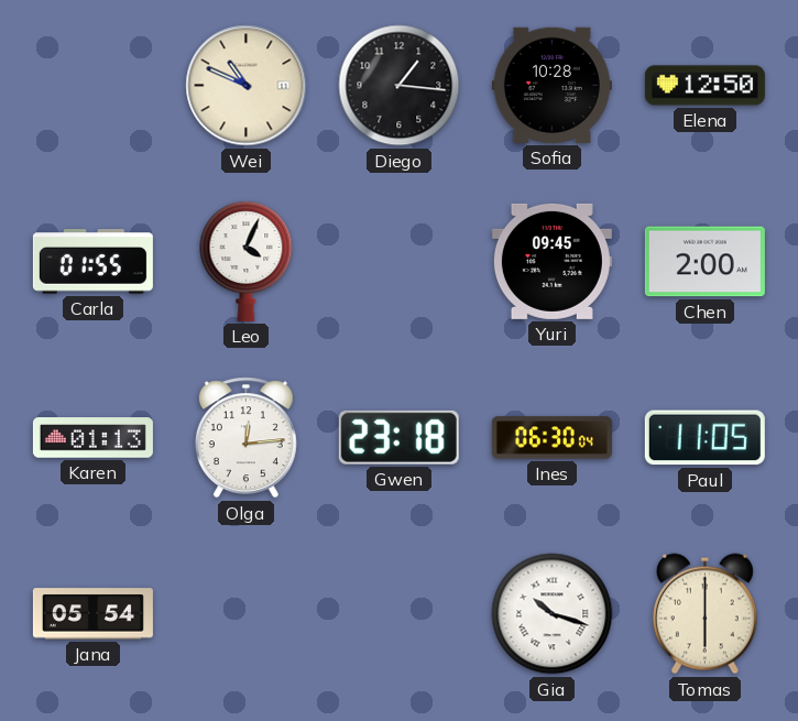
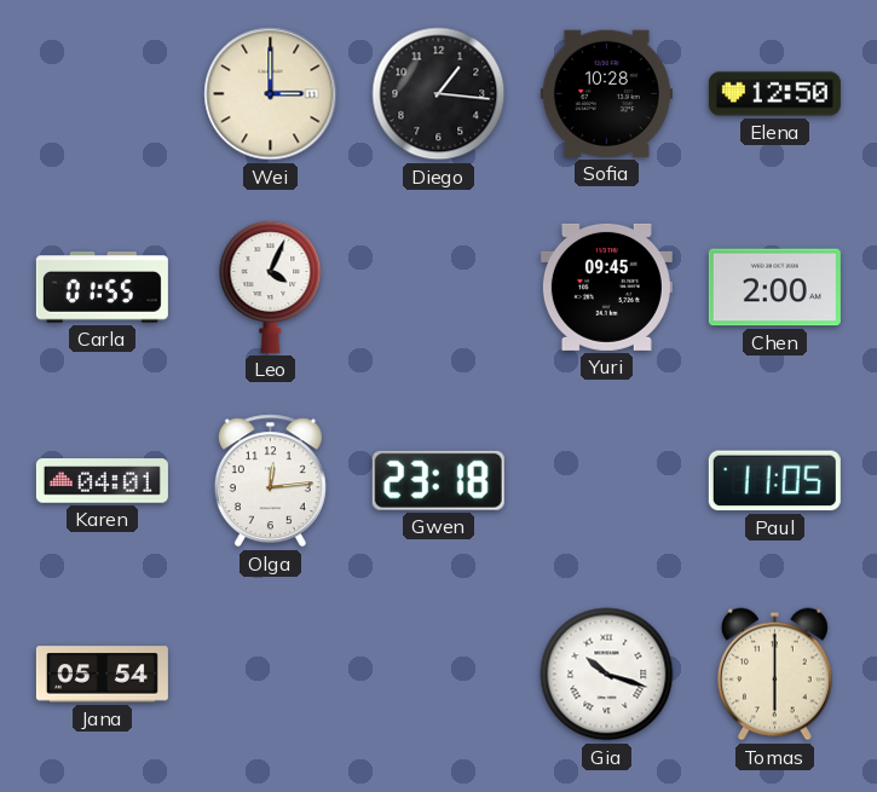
Wei: 10:49 -> 3:00 (271, 94)
Karen: 01:13 -> 04:01 (102, 481)
Ines: 06:30 -> none (551, 438)
